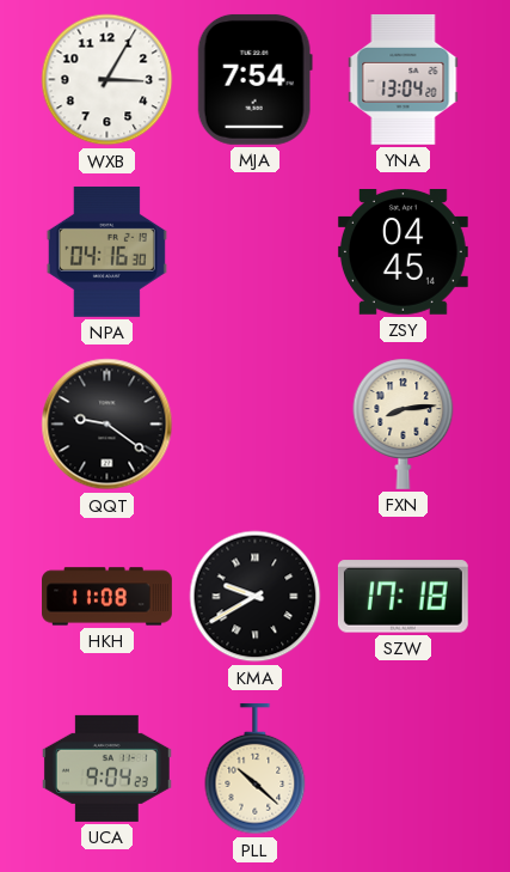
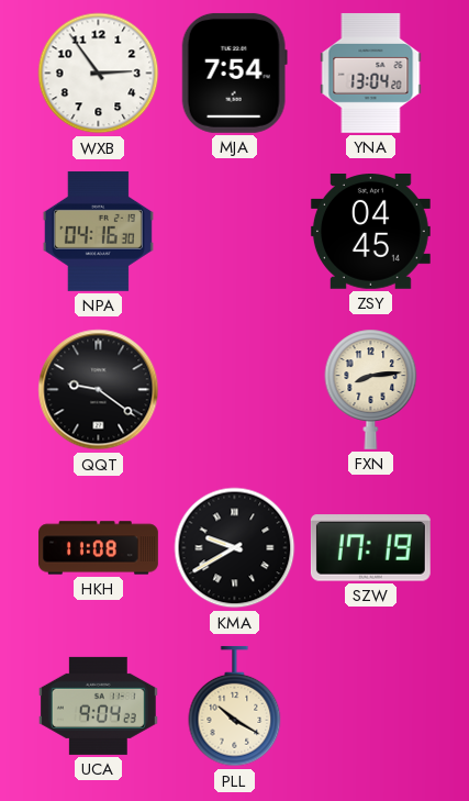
WXB: 3:05 -> 2:54 (99, 74)
SZW: 17:18 -> 17:19 (370, 548)
PLL: 10:22 -> 10:20 (235, 707)
